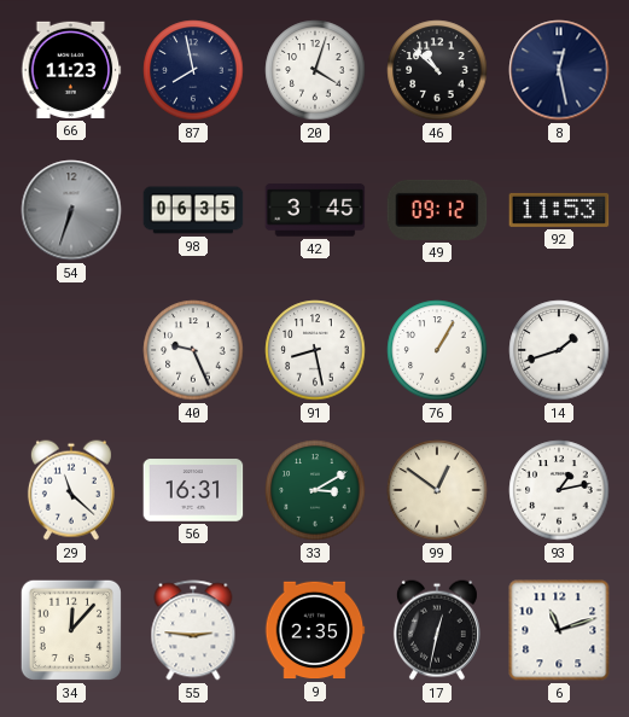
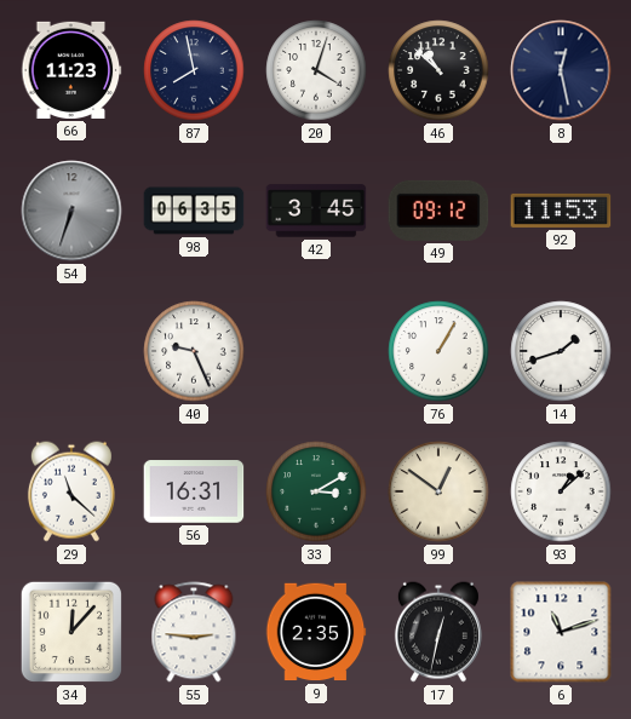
91: 8:28 -> none (315, 350)
93: 1:13 -> 1:08 (561, 491)
